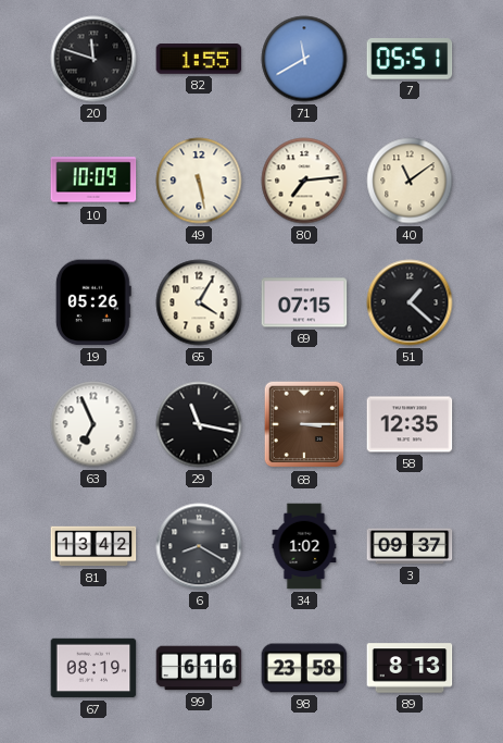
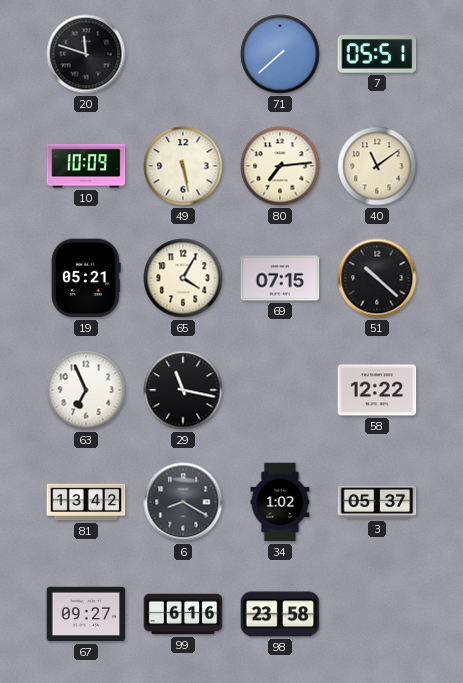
82: 1:55 -> none (199, 60)
71: 11:40 -> 7:38 (280, 54)
19: 05:26 -> 05:21 (86, 278)
51: 1:22 -> 10:22 (377, 278)
68: 3:15 -> none (304, 424)
58: 12:35 -> 12:22 (377, 390)
3: 09:37 -> 05:37 (377, 502)
67: 08:19 -> 09:27 (86, 614)
89: 8:13 -> none (410, 668)
